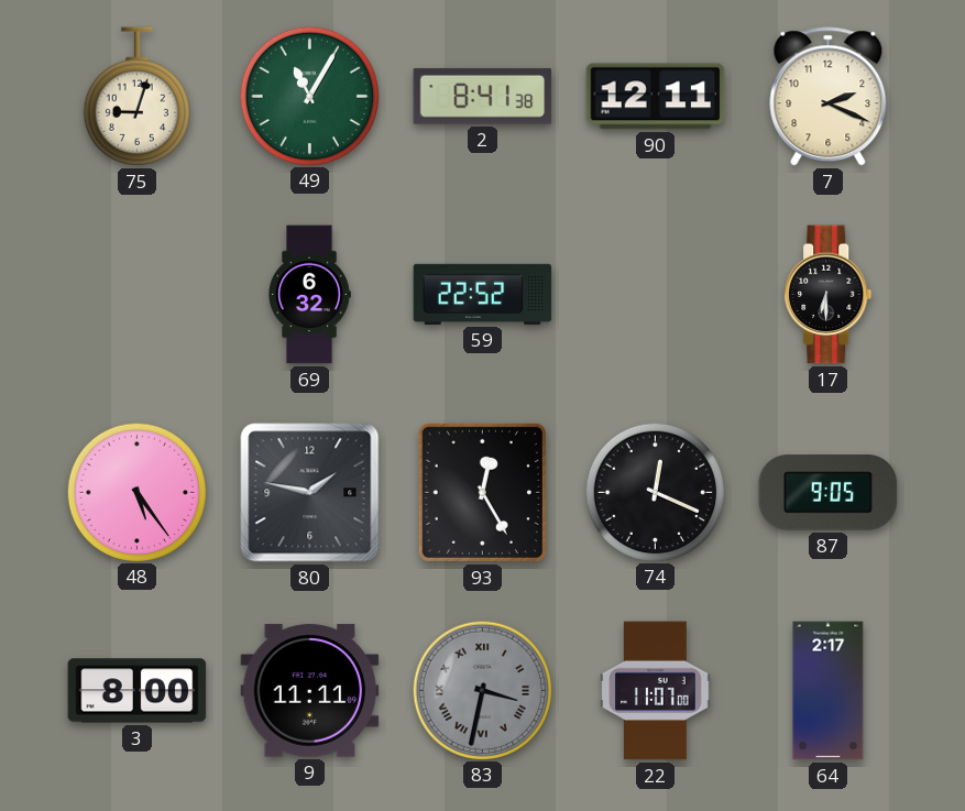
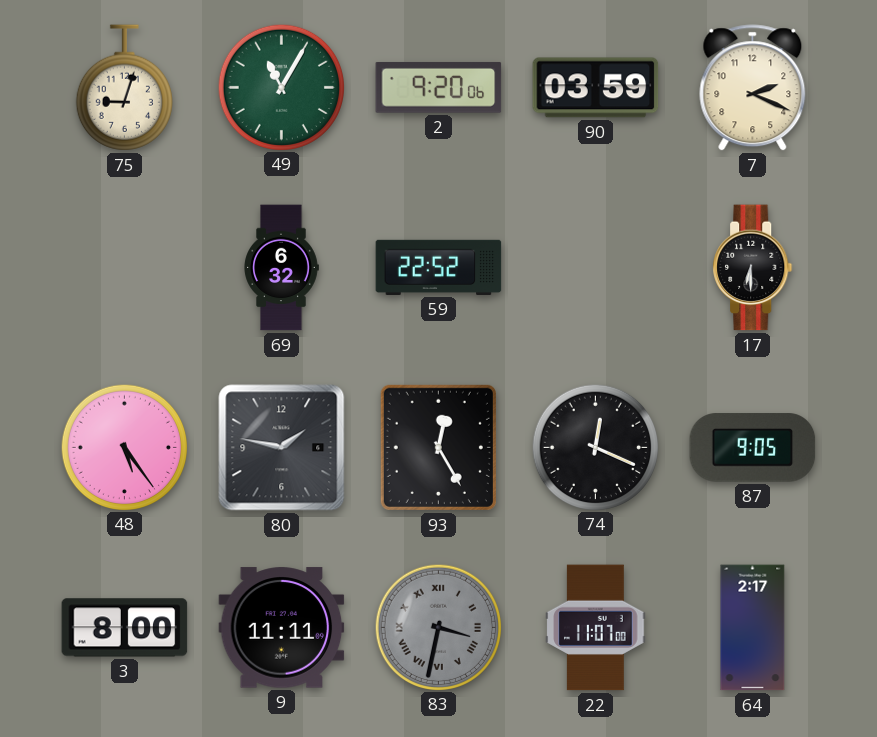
2: 8:41 -> 9:20 (439, 88)
90: 12:11 -> 03:59 (596, 88)
